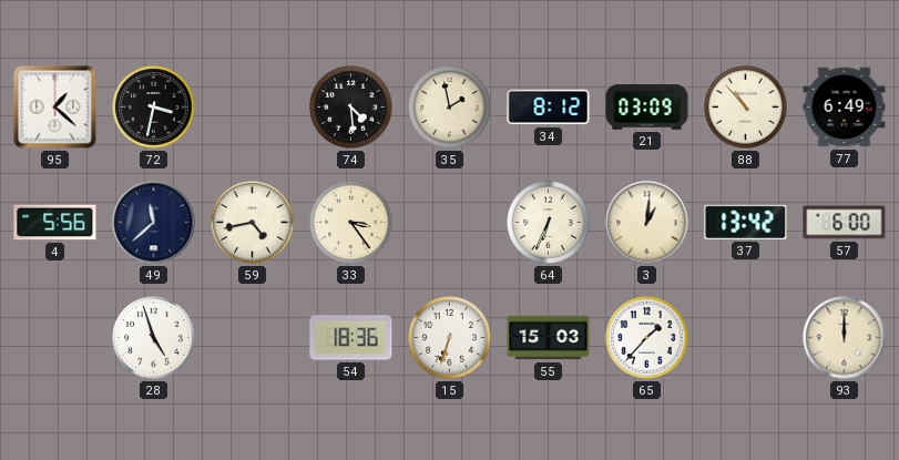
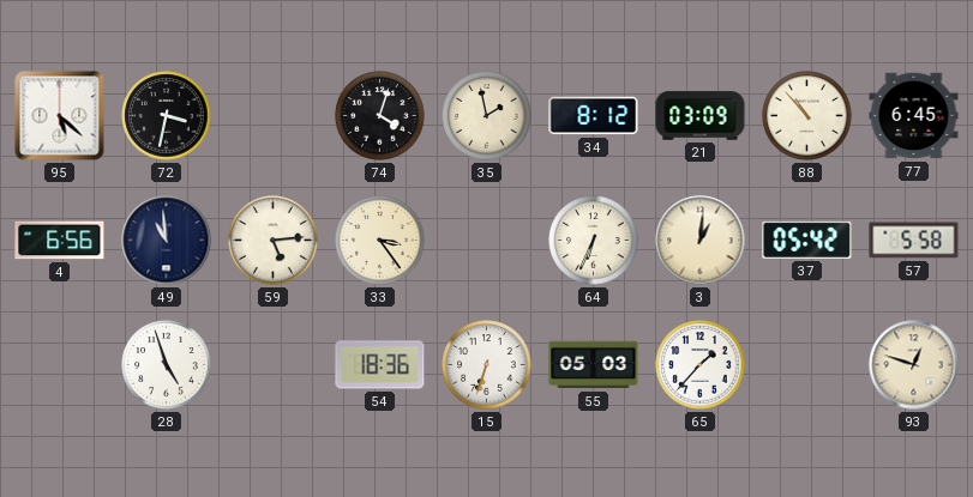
95: 1:22 -> 5:22 (60, 116)
74: 4:29 -> 4:03 (380, 116)
77: 6:49 -> 6:45 (914, 116)
4: 5:56 -> 6:56 (60, 241)
49: 11:38 -> 10:59 (167, 241)
59: 4:43 -> 5:14 (274, 241)
37: 13:42 -> 05:42 (807, 240)
57: 6:00 -> 5:58 (914, 241)
55: 15:03 -> 05:03 (594, 365)
93: 12:00 -> 12:48 (914, 365)
